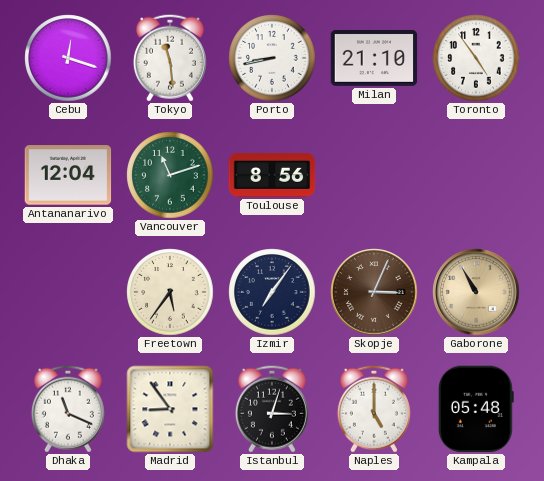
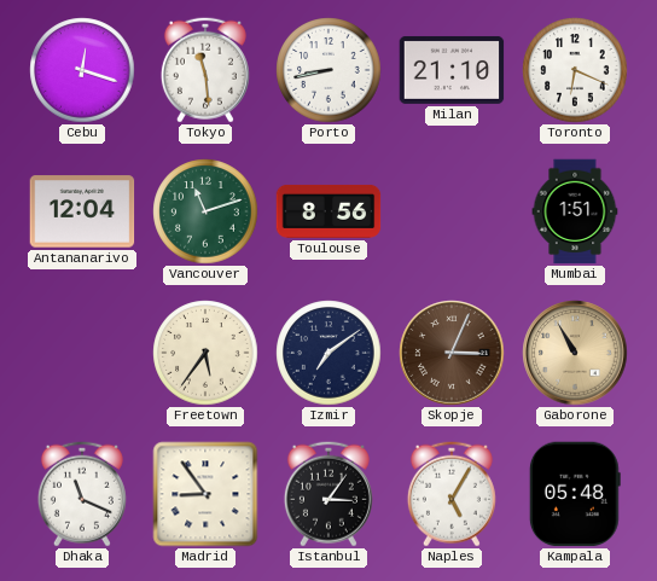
Toronto: 4:54 -> 6:19 (575, 70)
Mumbai: none -> 1:51 (575, 211)
Izmir: 7:06 -> 7:09 (328, 353)
Istanbul: 3:03 -> 3:06 (328, 494)
Naples: 5:00 -> 5:05 (452, 494)
